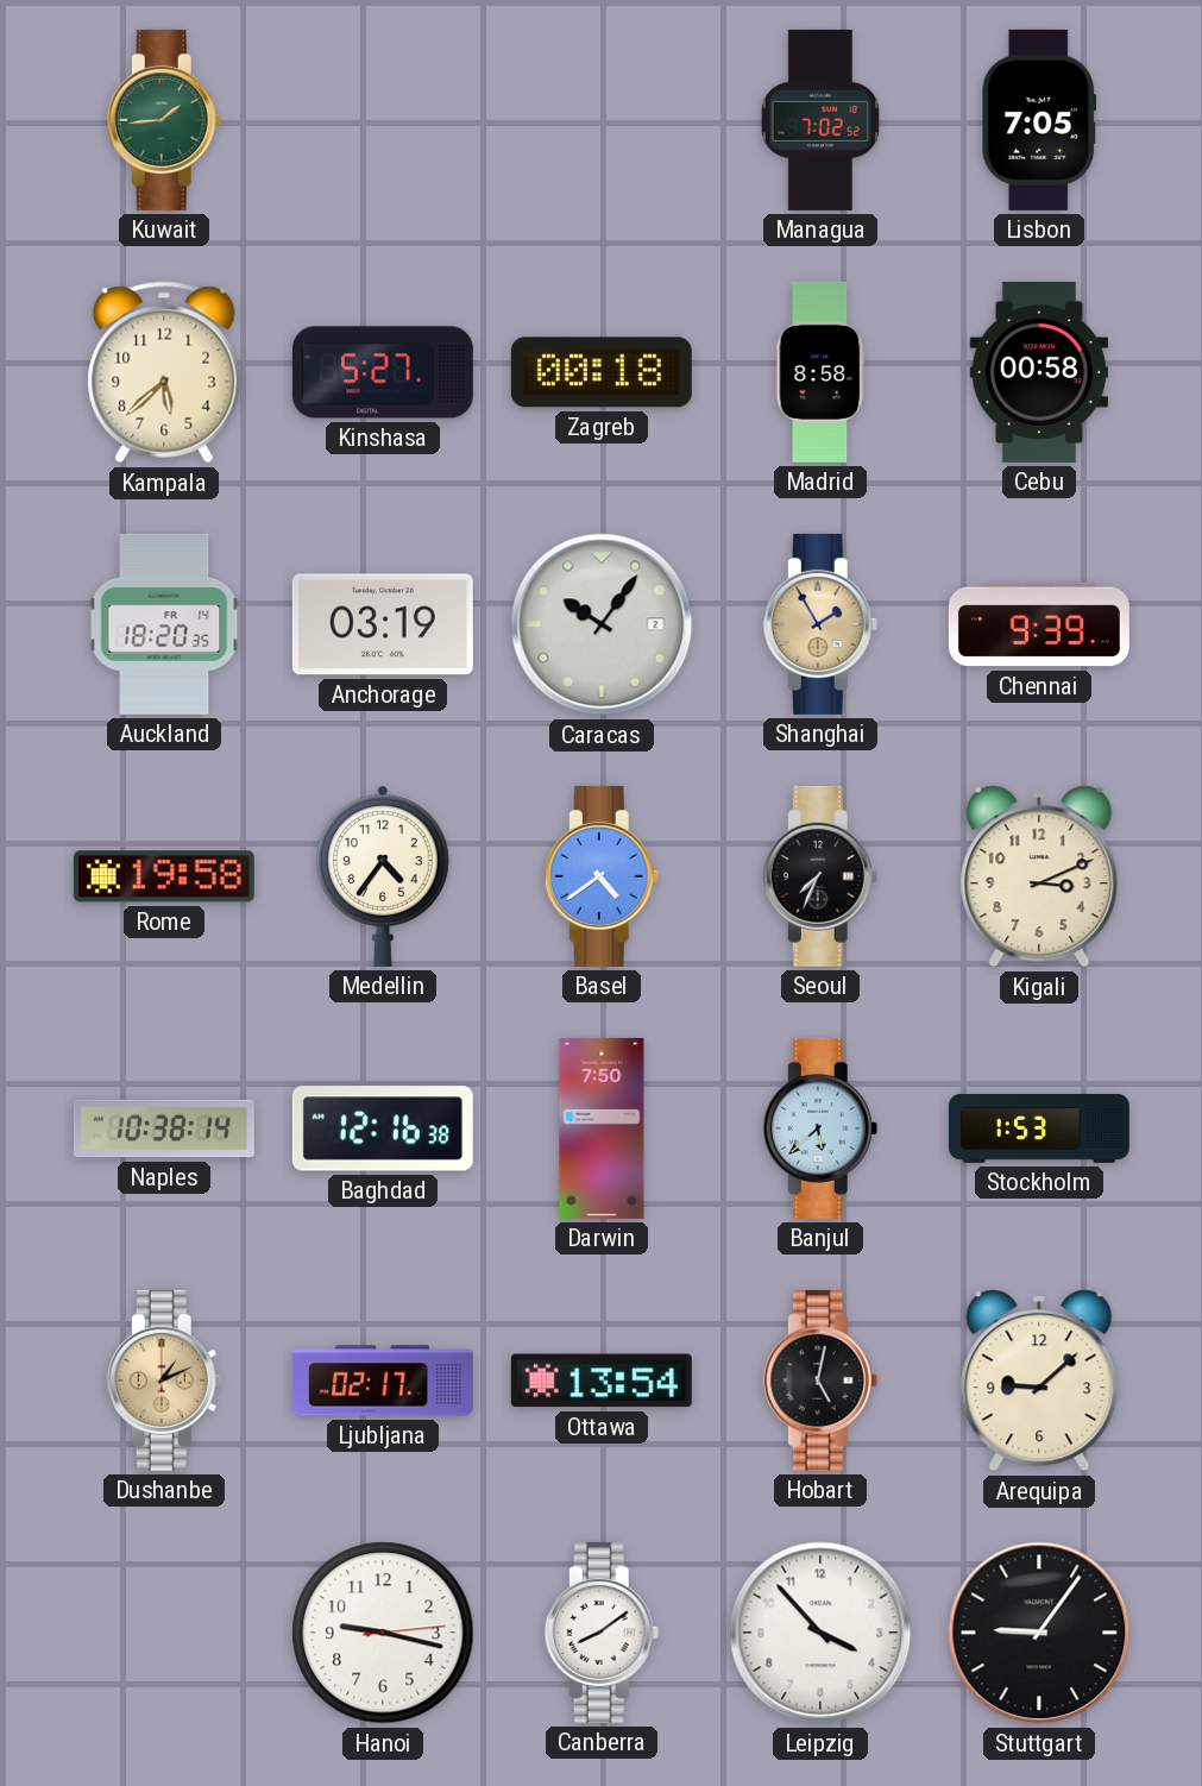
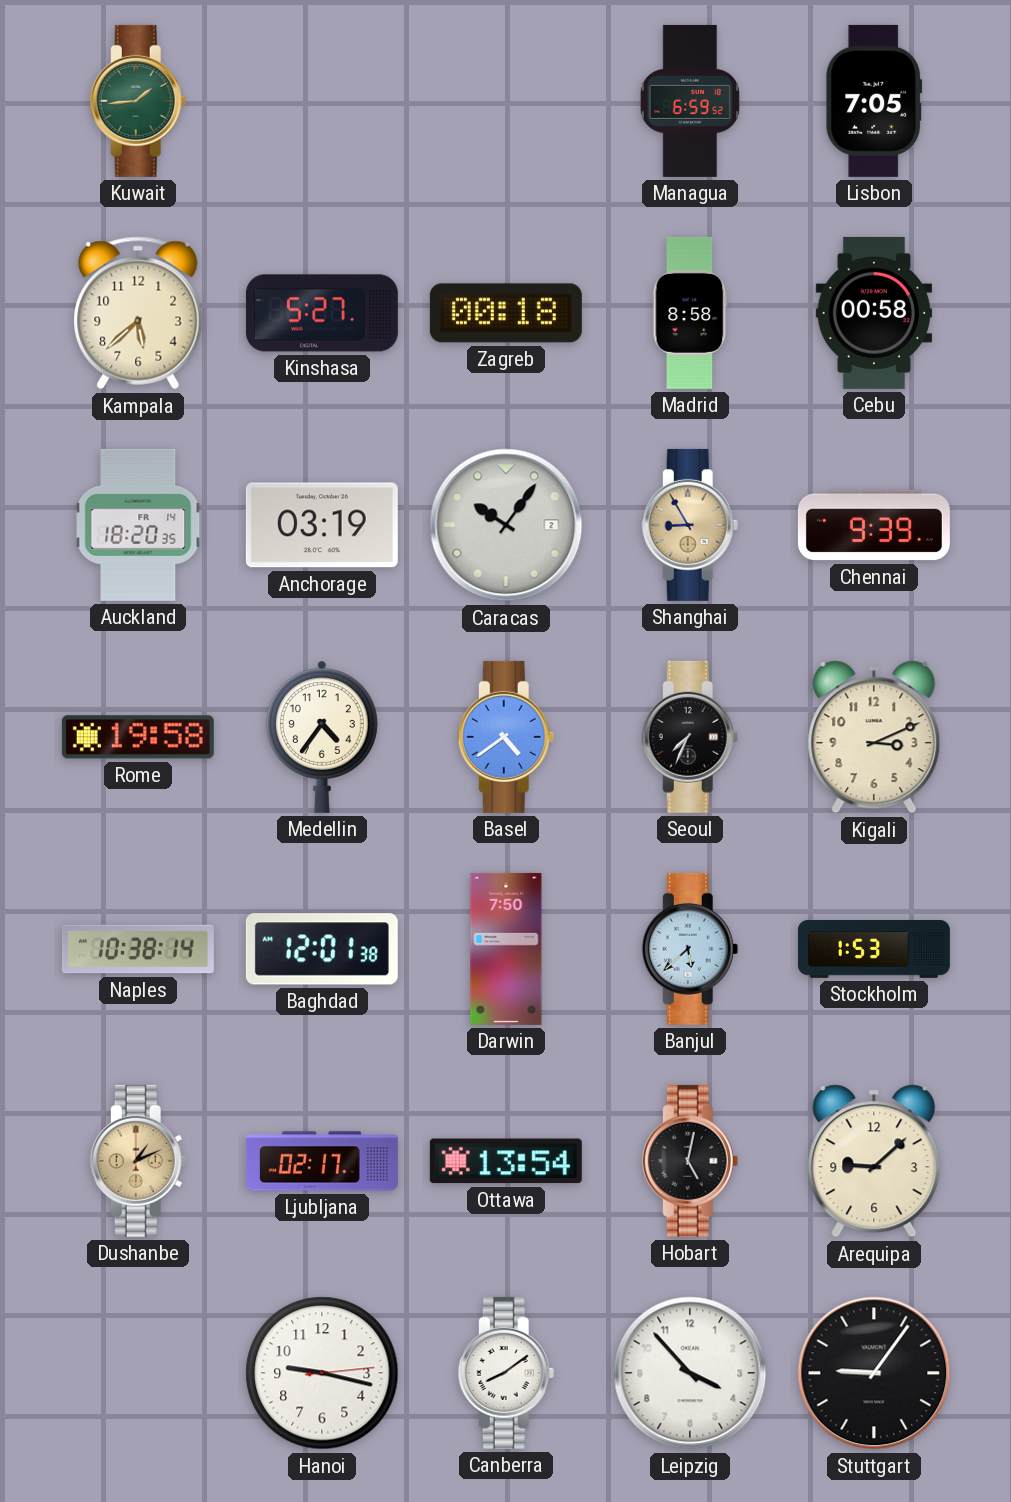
Managua: 7:02 -> 6:59 (690, 101)
Shanghai: 1:55 -> 8:55 (690, 525)
Baghdad: 12:16 -> 12:01 (322, 949)
